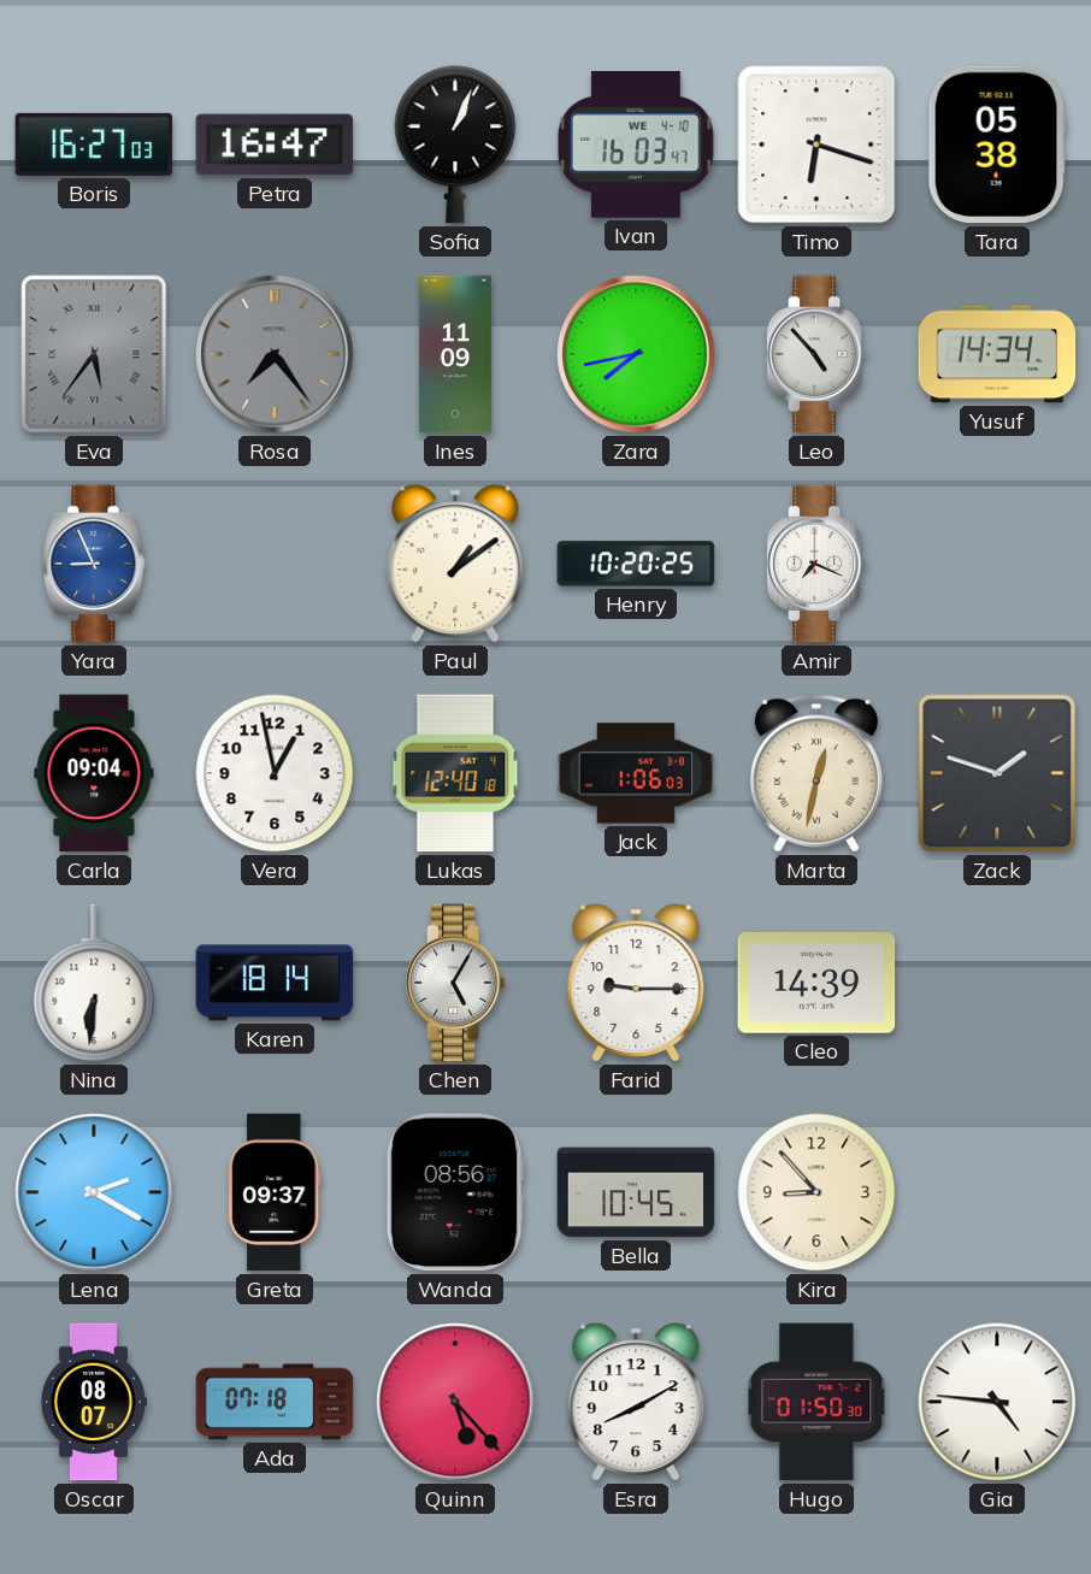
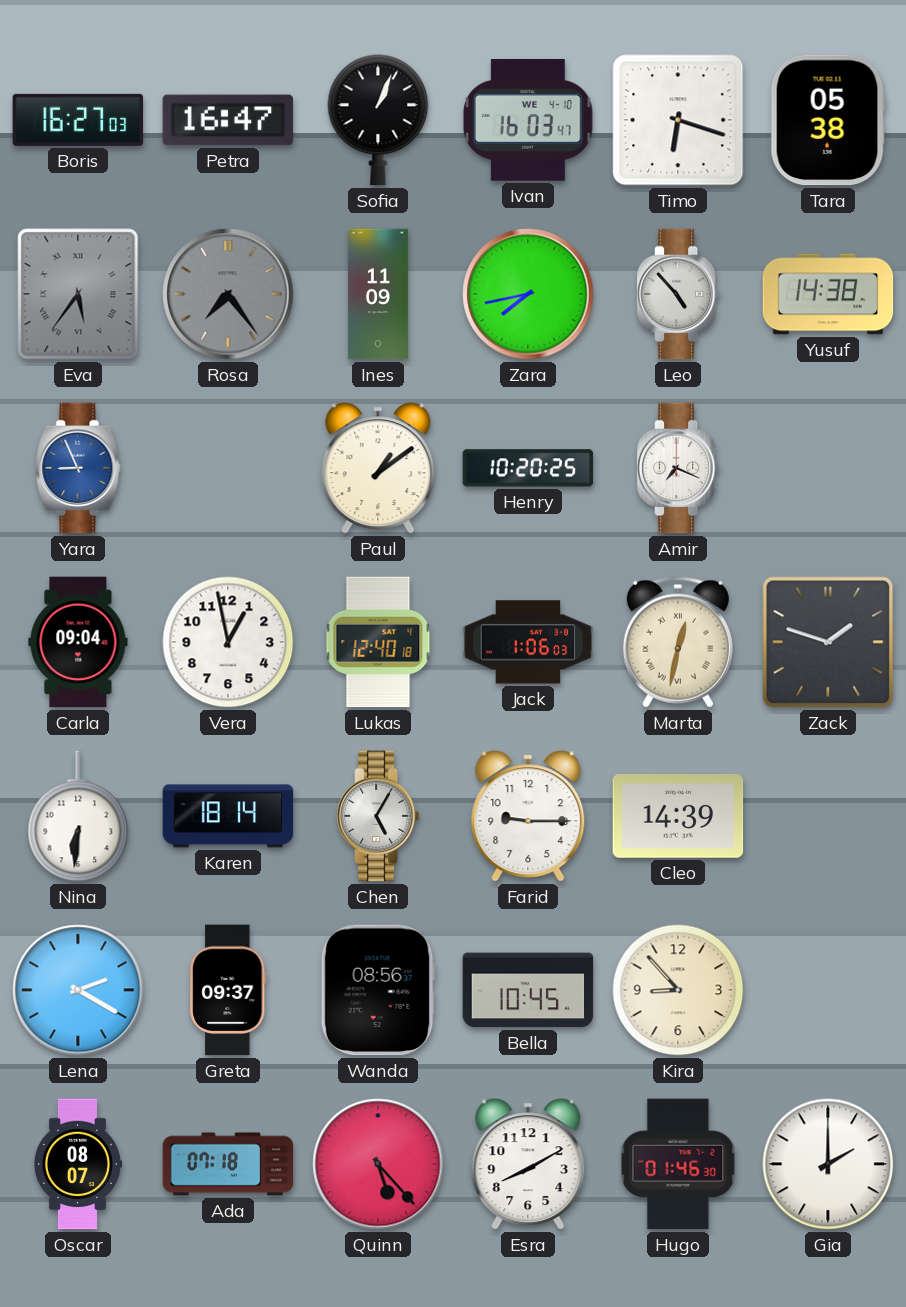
Yusuf: 14:34 -> 14:38 (828, 294)
Hugo: 01:50 -> 01:46 (678, 1164)
Gia: 4:46 -> 2:00 (828, 1164)
